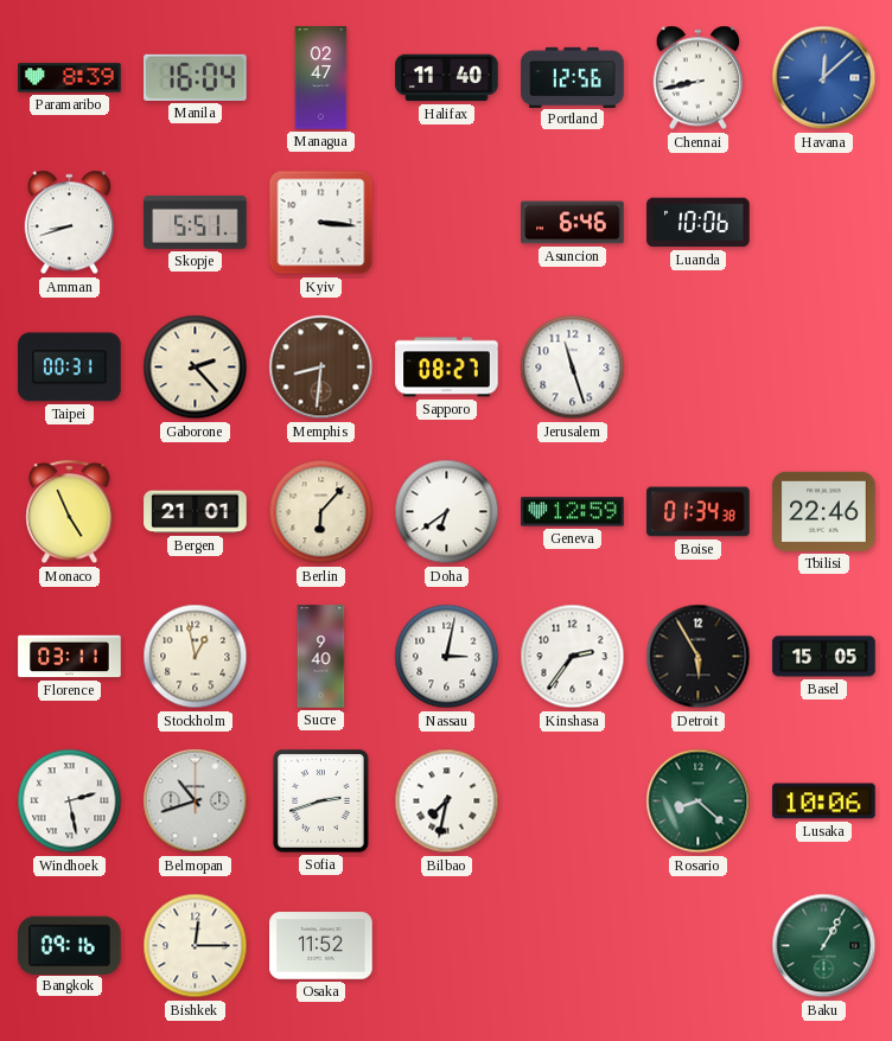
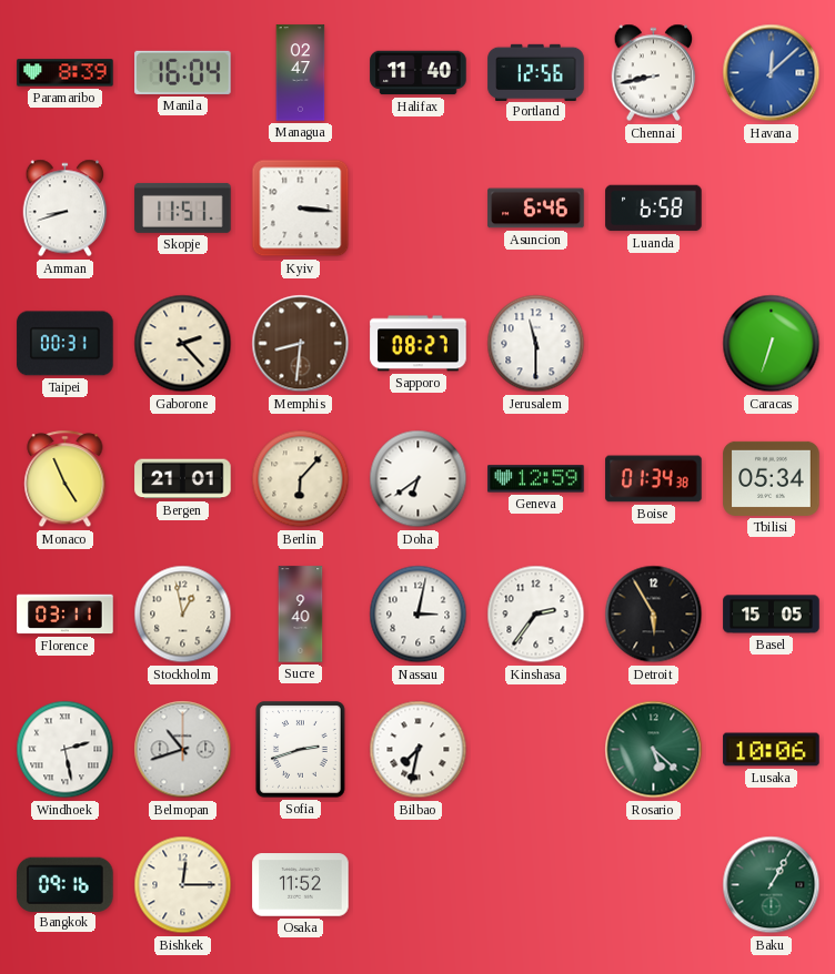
Skopje: 5:51 -> 11:51 (183, 207)
Luanda: 10:06 -> 6:58 (654, 209)
Jerusalem: 11:27 -> 11:30 (536, 344)
Caracas: none -> 6:33 (772, 344)
Tbilisi: 22:46 -> 05:34 (772, 478)
Rosario: 8:22 -> 5:22 (654, 750)
